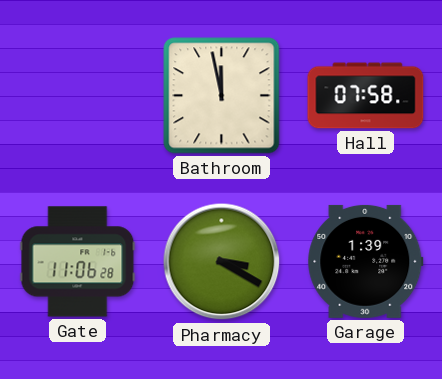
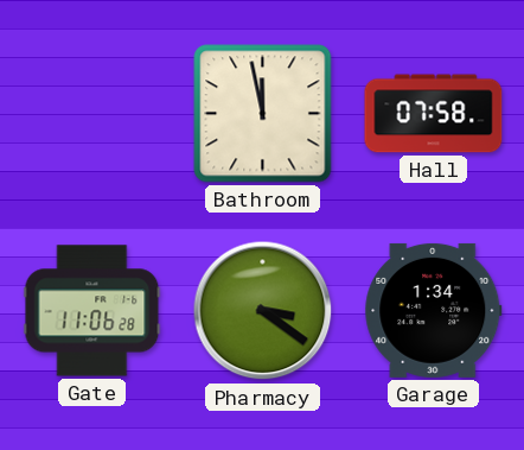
Pharmacy: 3:20 -> 3:21 (263, 311)
Garage: 1:39 -> 1:34 (434, 310)
